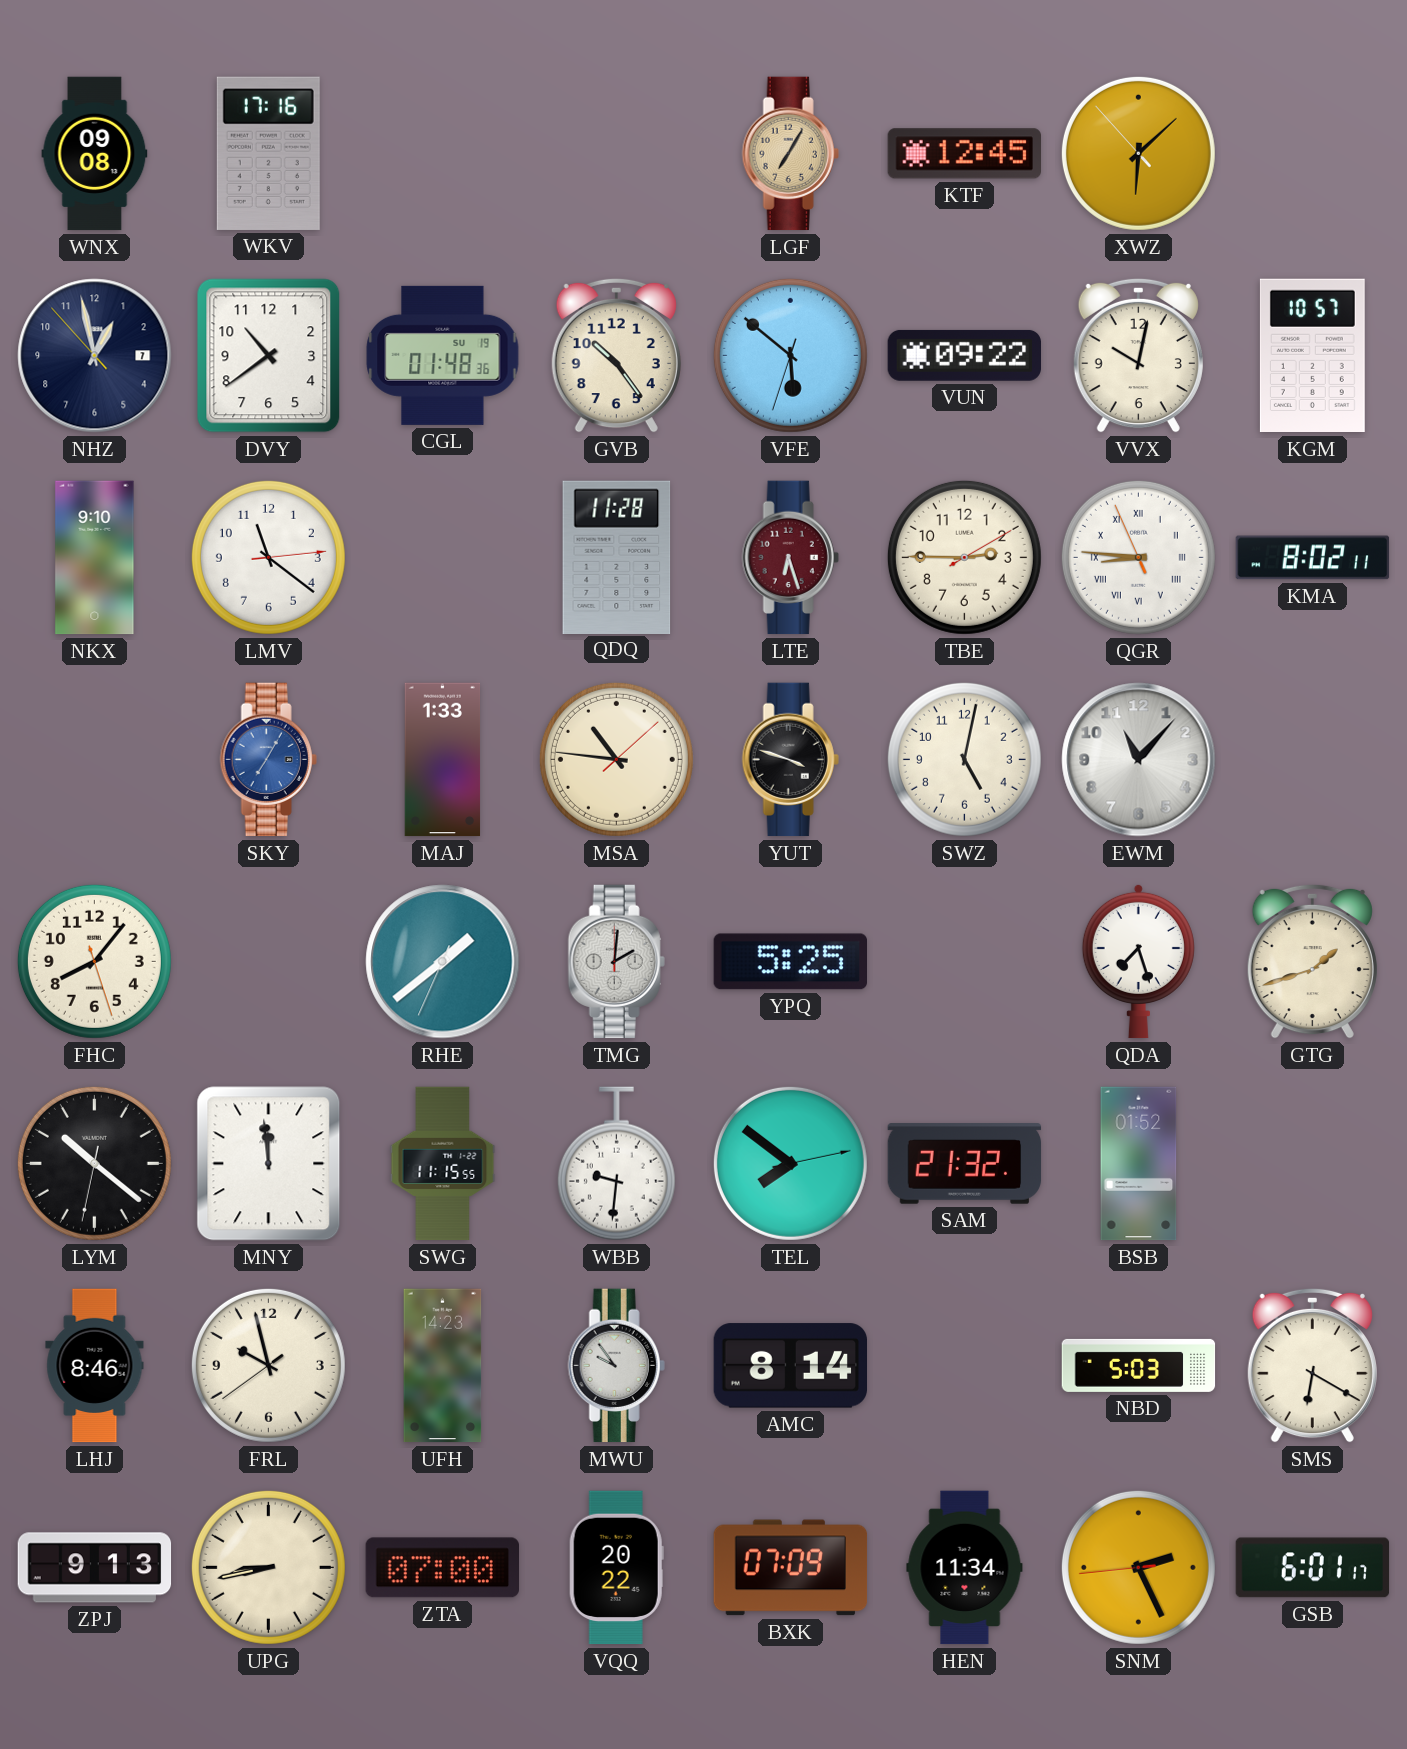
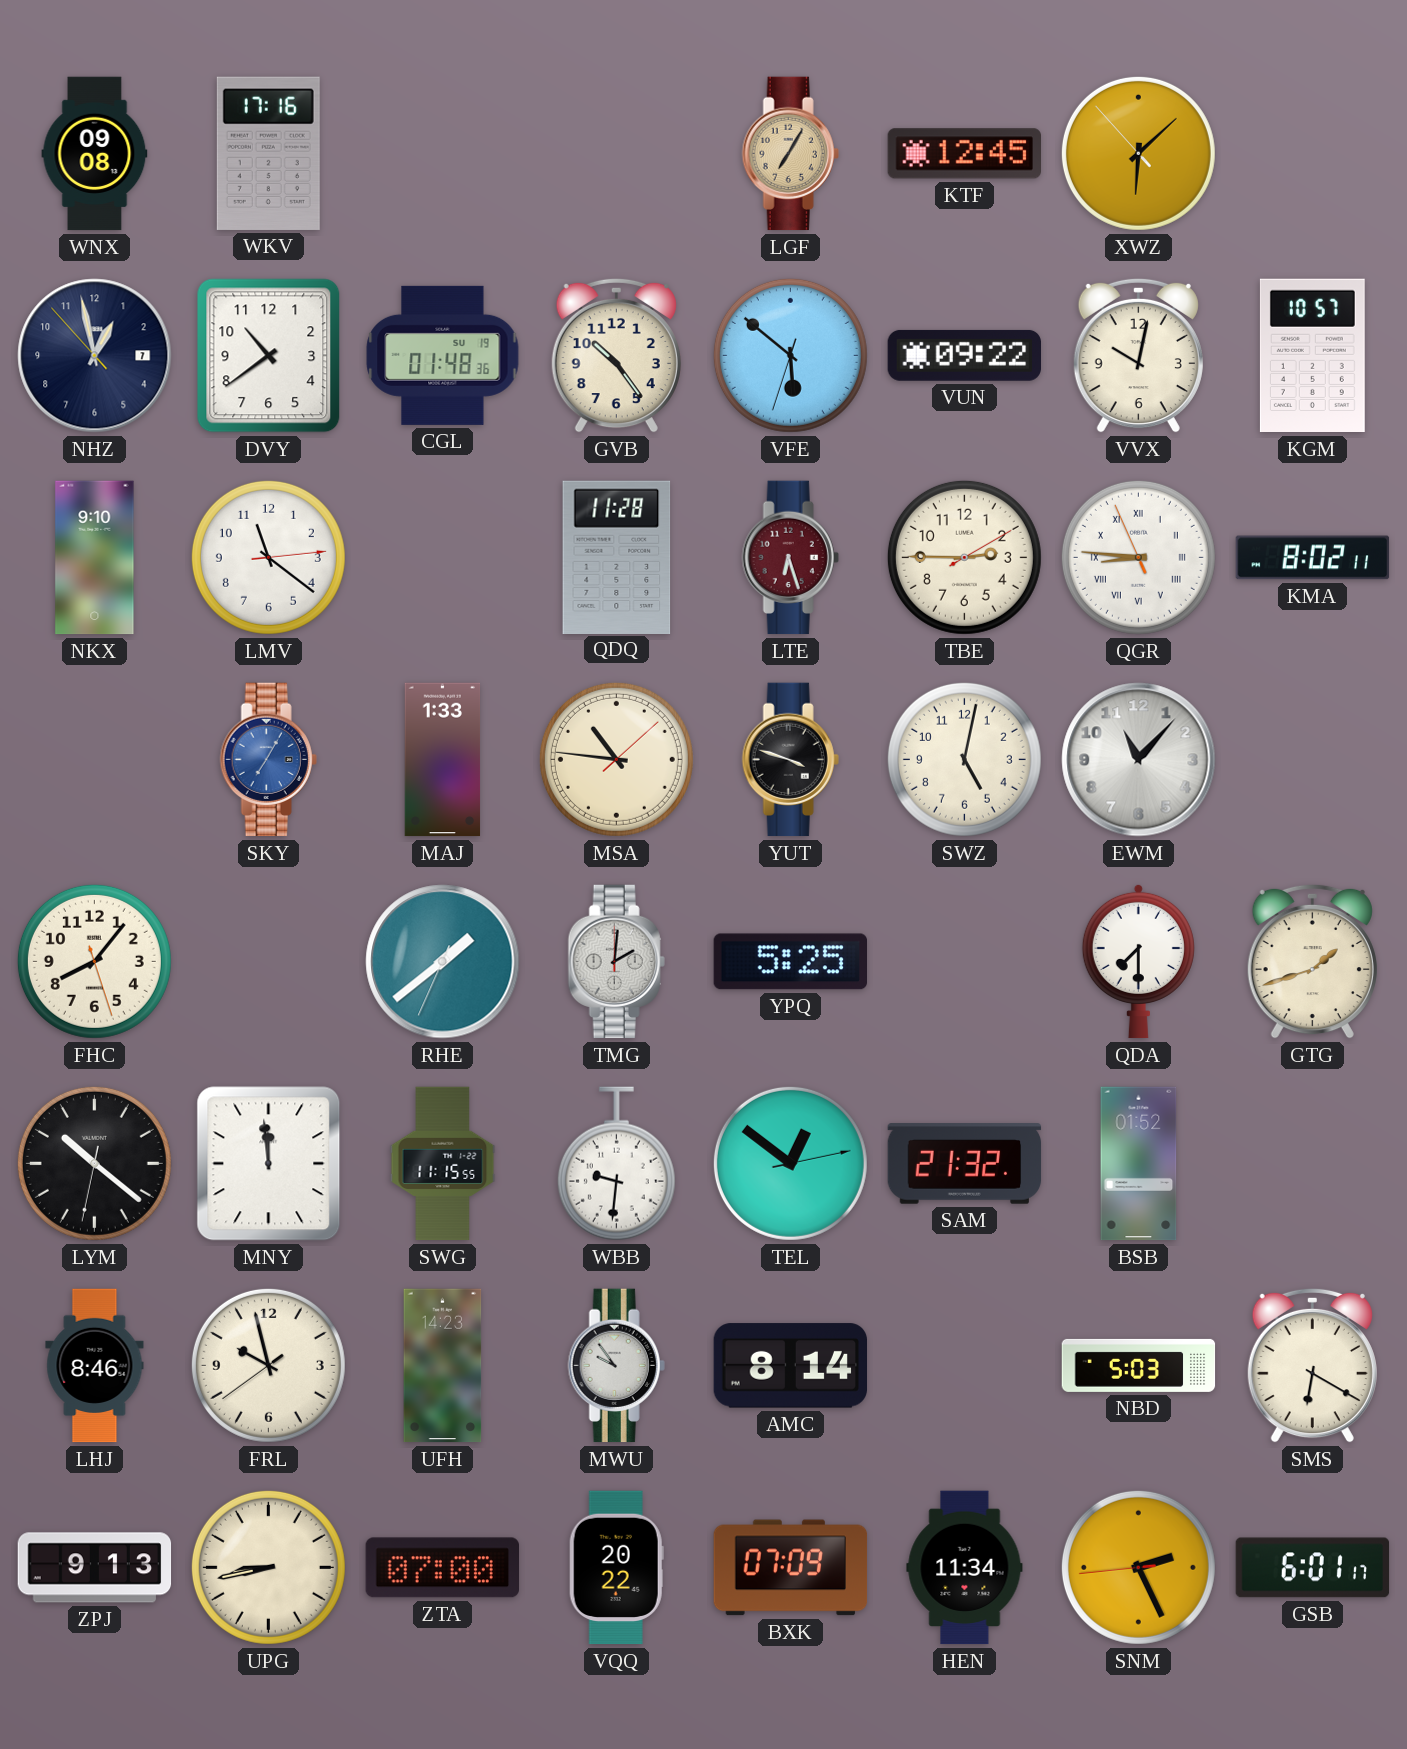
QDA: 7:27 -> 7:30 (1138, 961)
TEL: 7:51 -> 12:51 (790, 1163)
